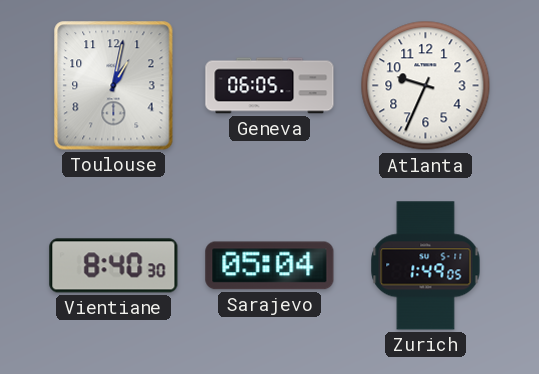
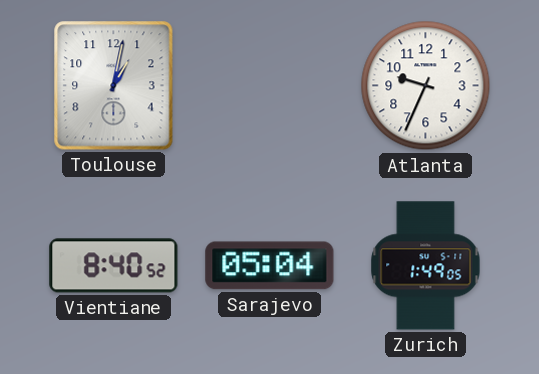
Geneva: 06:05 -> none (270, 86)
Vientiane: 8:40:30 -> 8:40:52 (114, 266)
